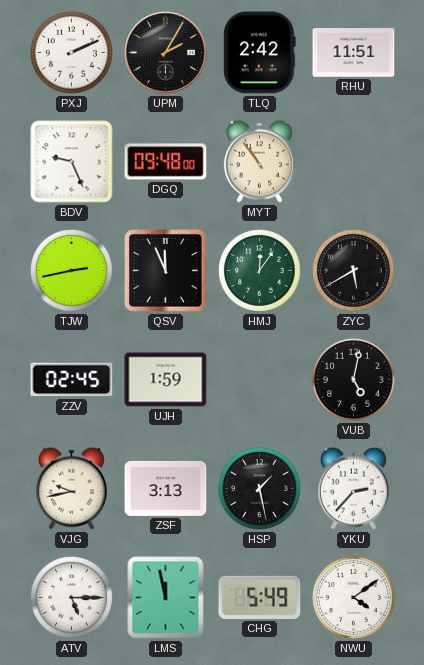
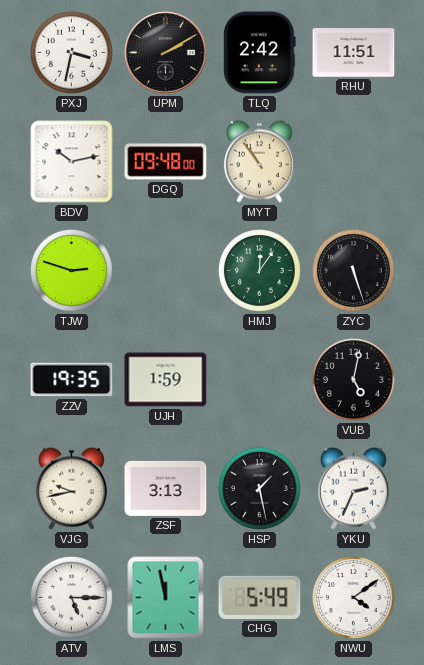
PXJ: 2:11 -> 3:32 (72, 53)
UPM: 2:05 -> 2:10 (166, 53)
BDV: 9:26 -> 10:13 (72, 162)
TJW: 2:43 -> 2:48 (72, 271)
QSV: 11:56 -> none (166, 271)
ZYC: 5:40 -> 5:27 (354, 271)
ZZV: 02:45 -> 19:35 (72, 380)
YKU: 2:37 -> 2:34 (353, 488)
